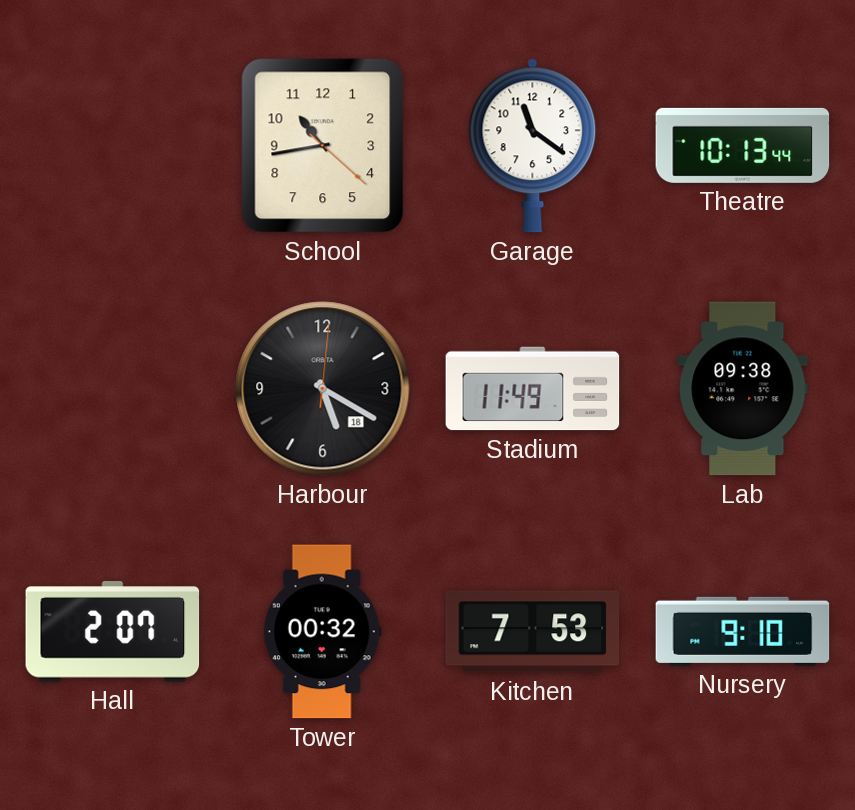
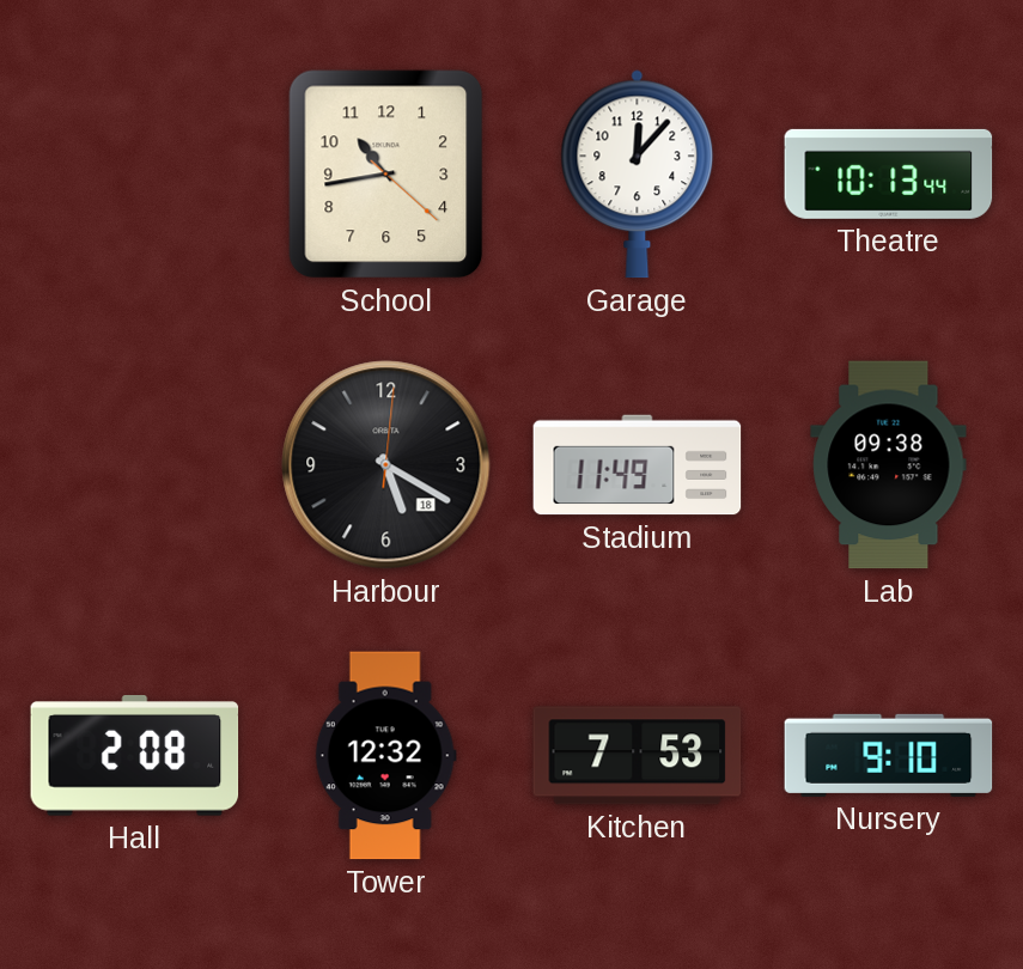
Garage: 11:21 -> 12:07 (638, 175)
Hall: 2:07 -> 2:08 (135, 756)
Tower: 00:32 -> 12:32 (385, 756)
